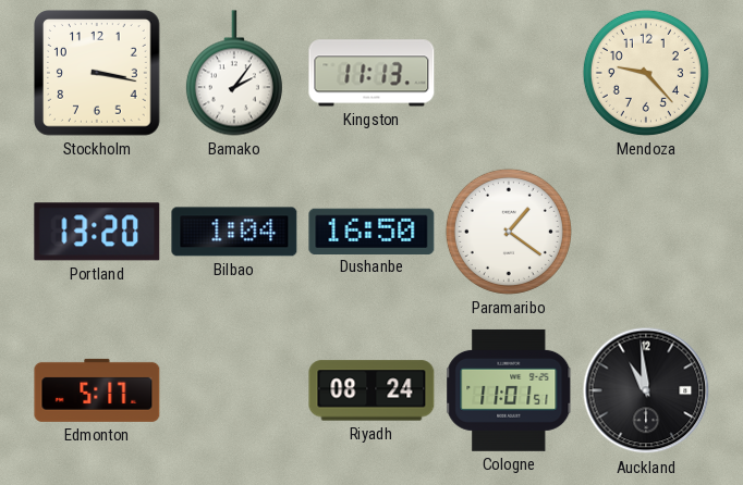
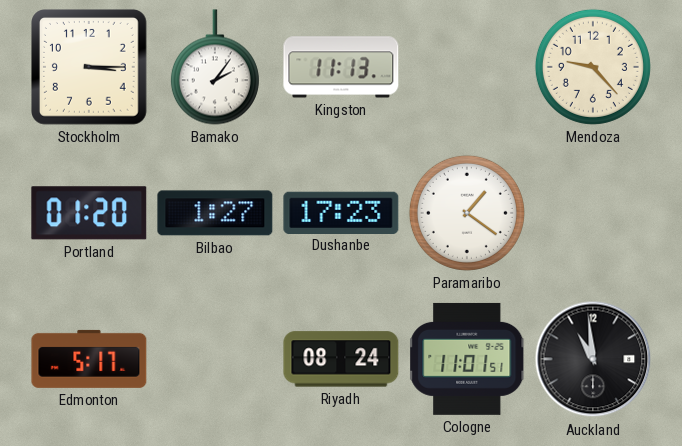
Stockholm: 3:17 -> 3:15 (90, 68)
Portland: 13:20 -> 01:20 (89, 213)
Bilbao: 1:04 -> 1:27 (215, 213)
Dushanbe: 16:50 -> 17:23 (341, 212)
